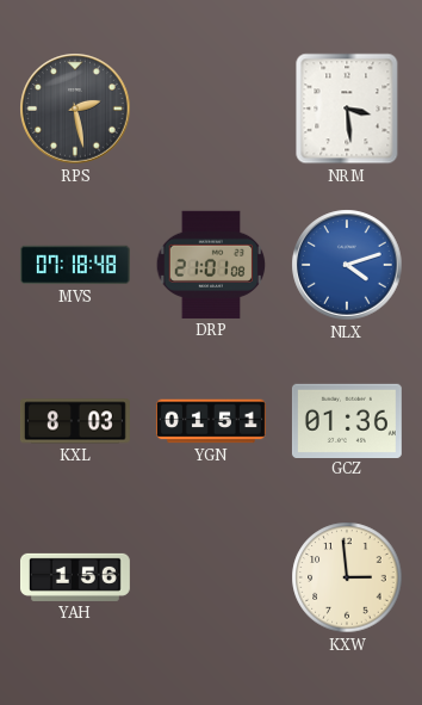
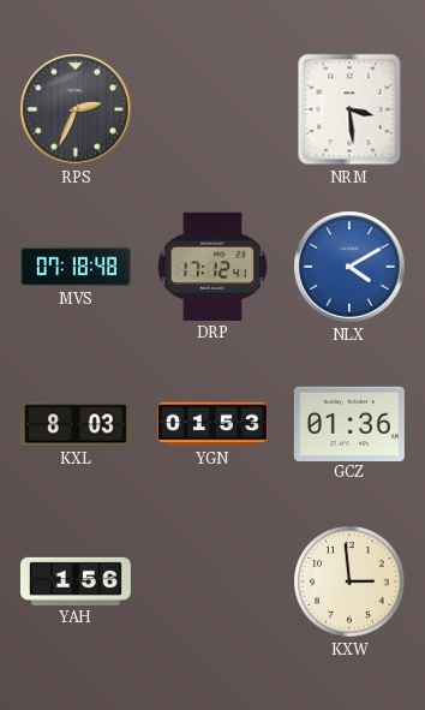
RPS: 2:28 -> 2:34 (76, 109)
DRP: 21:01 -> 17:12 (212, 267)
NLX: 4:12 -> 4:10 (349, 267)
YGN: 01:51 -> 01:53 (212, 424)
